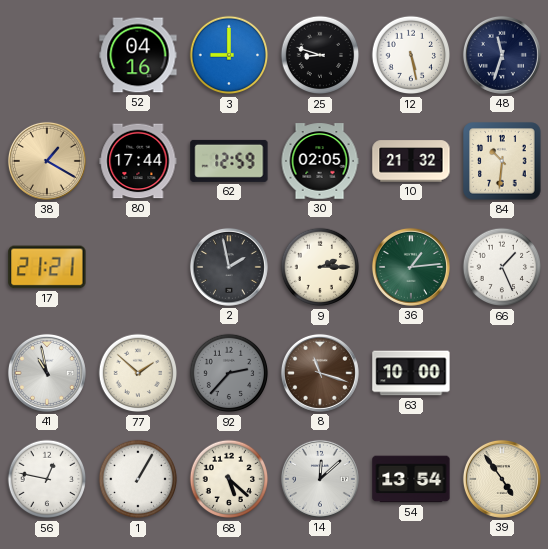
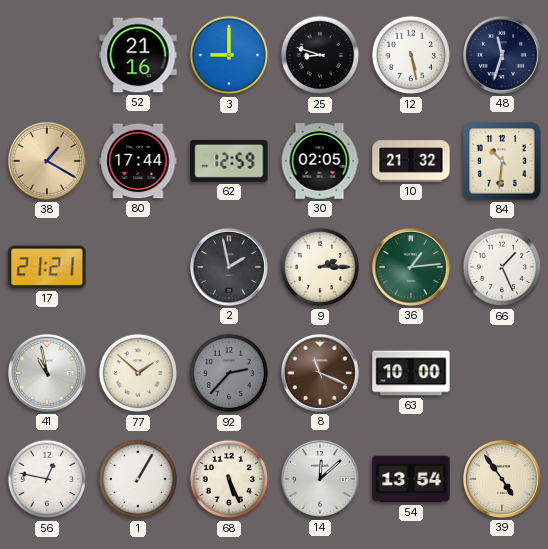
52: 04:16 -> 21:16 (138, 55)
8: 11:18 -> 11:19 (320, 373)
68: 5:22 -> 5:26 (229, 479)
